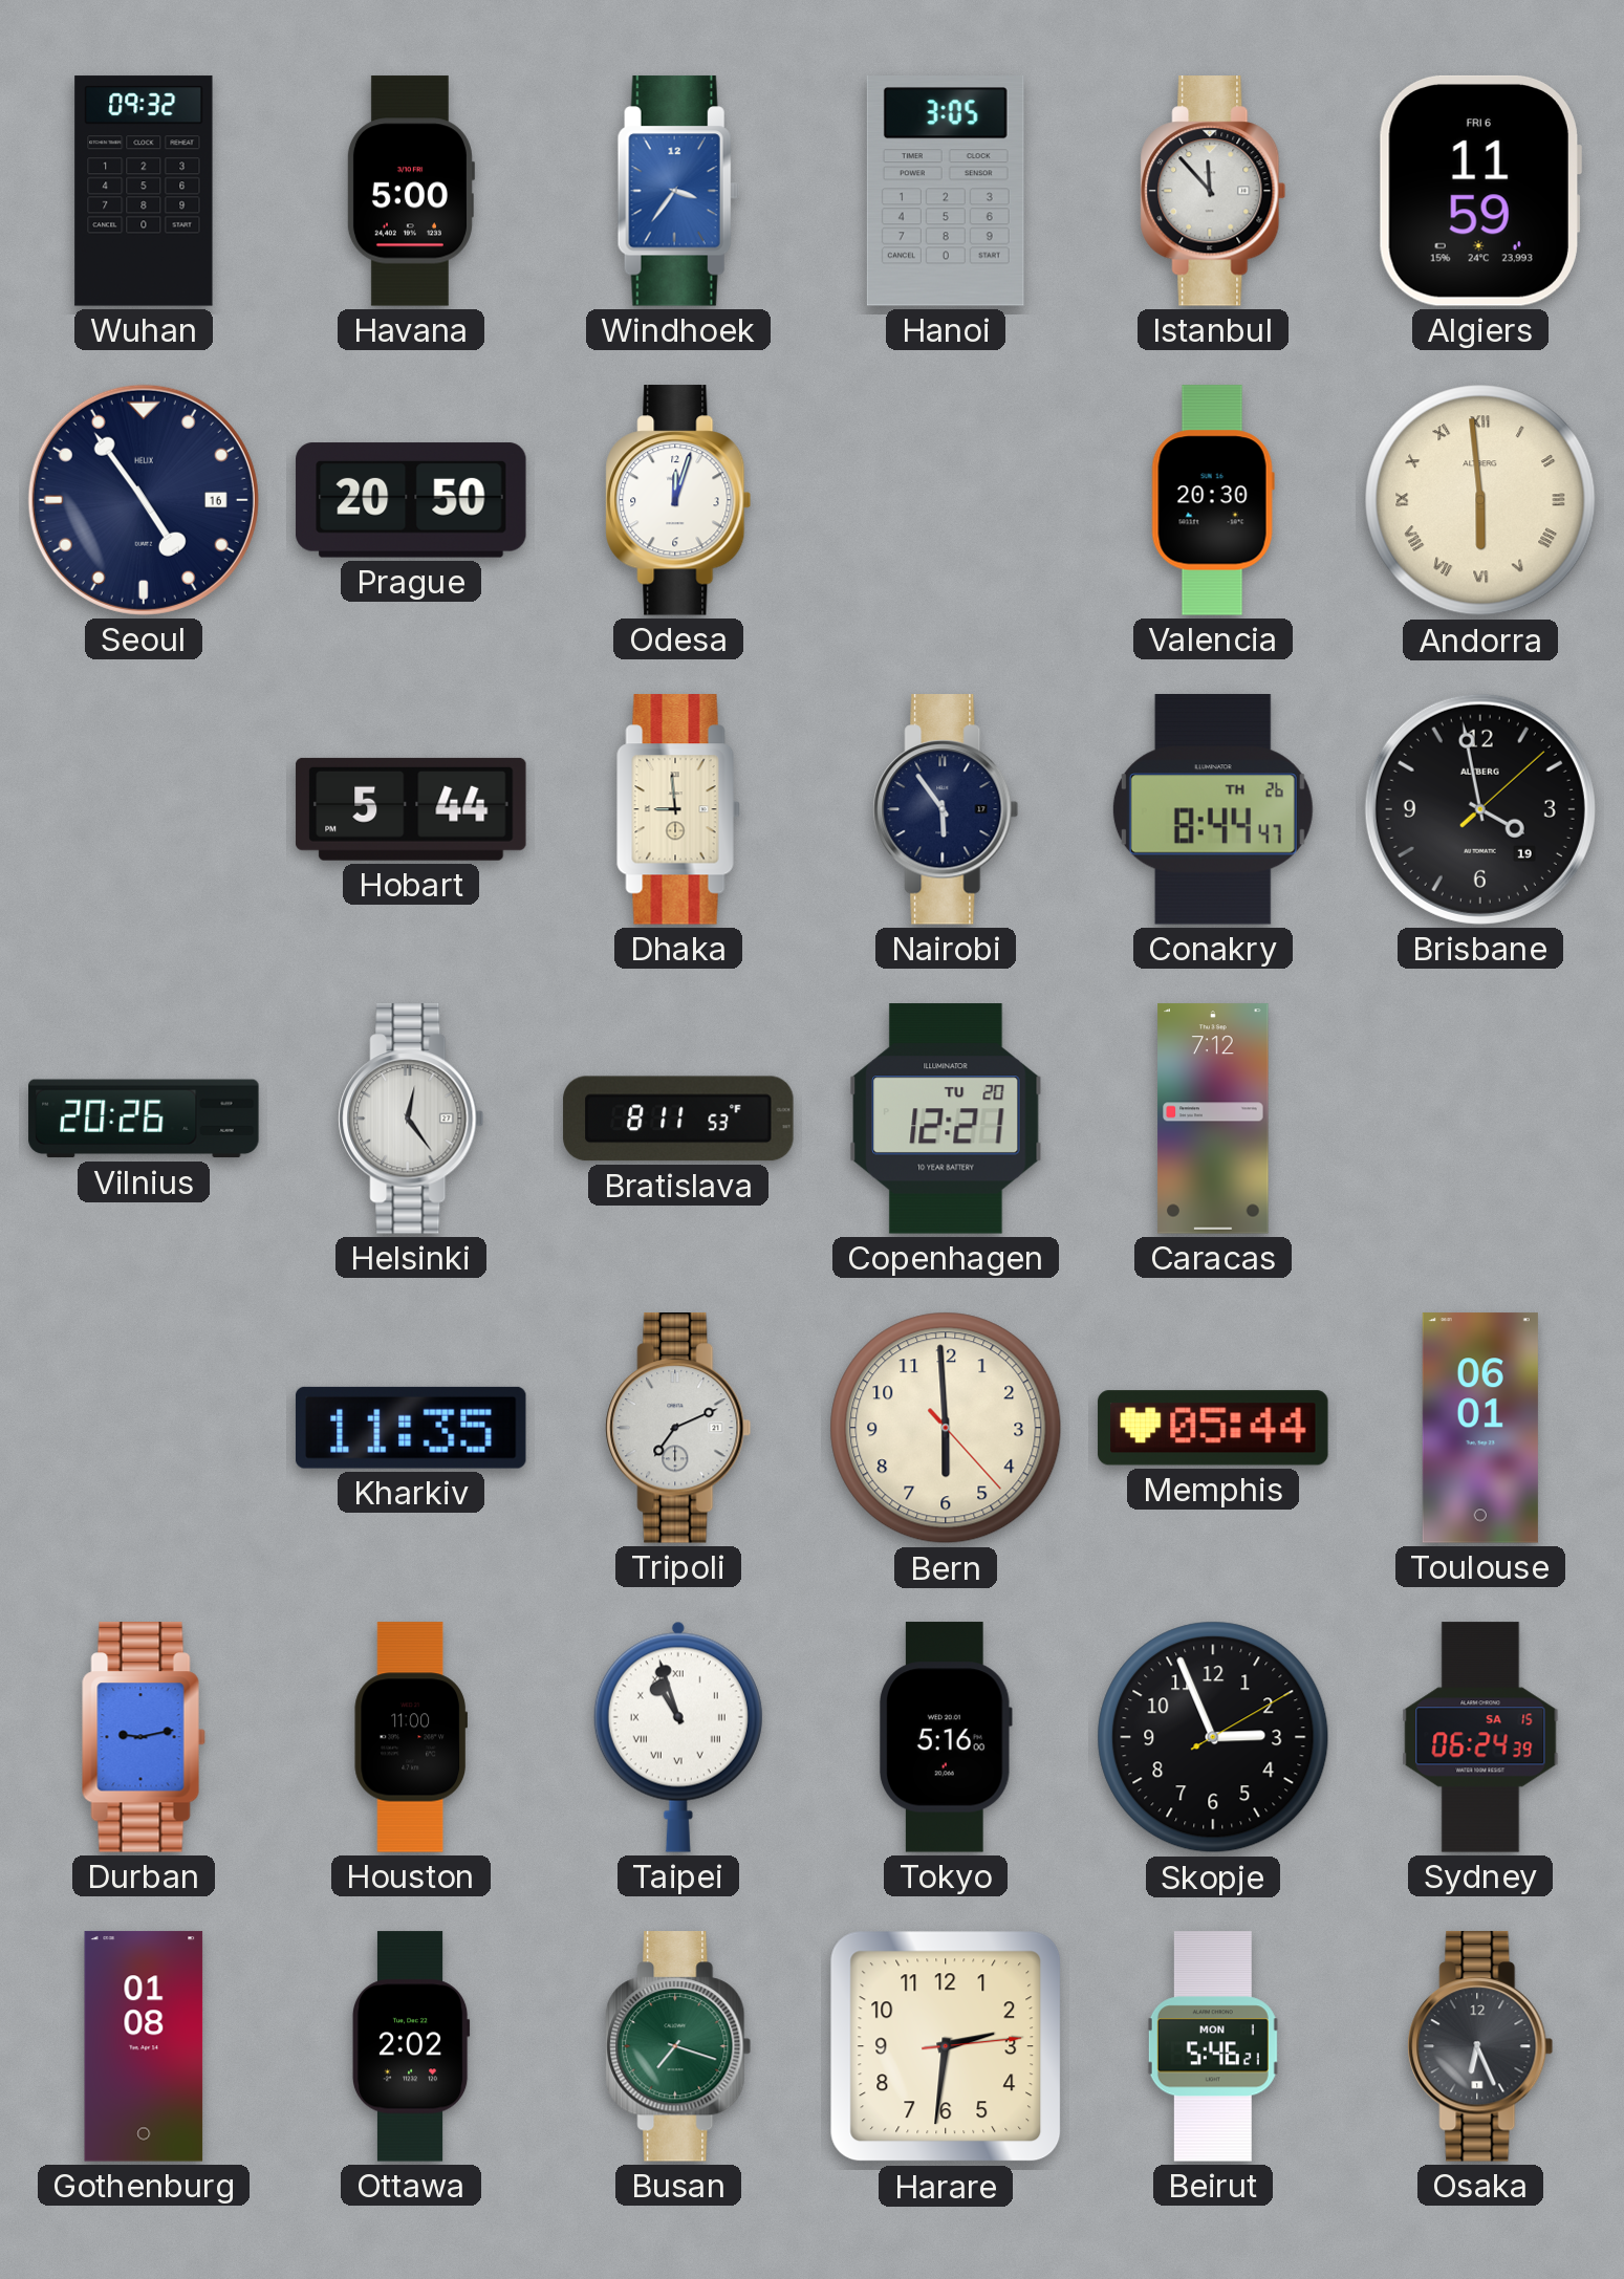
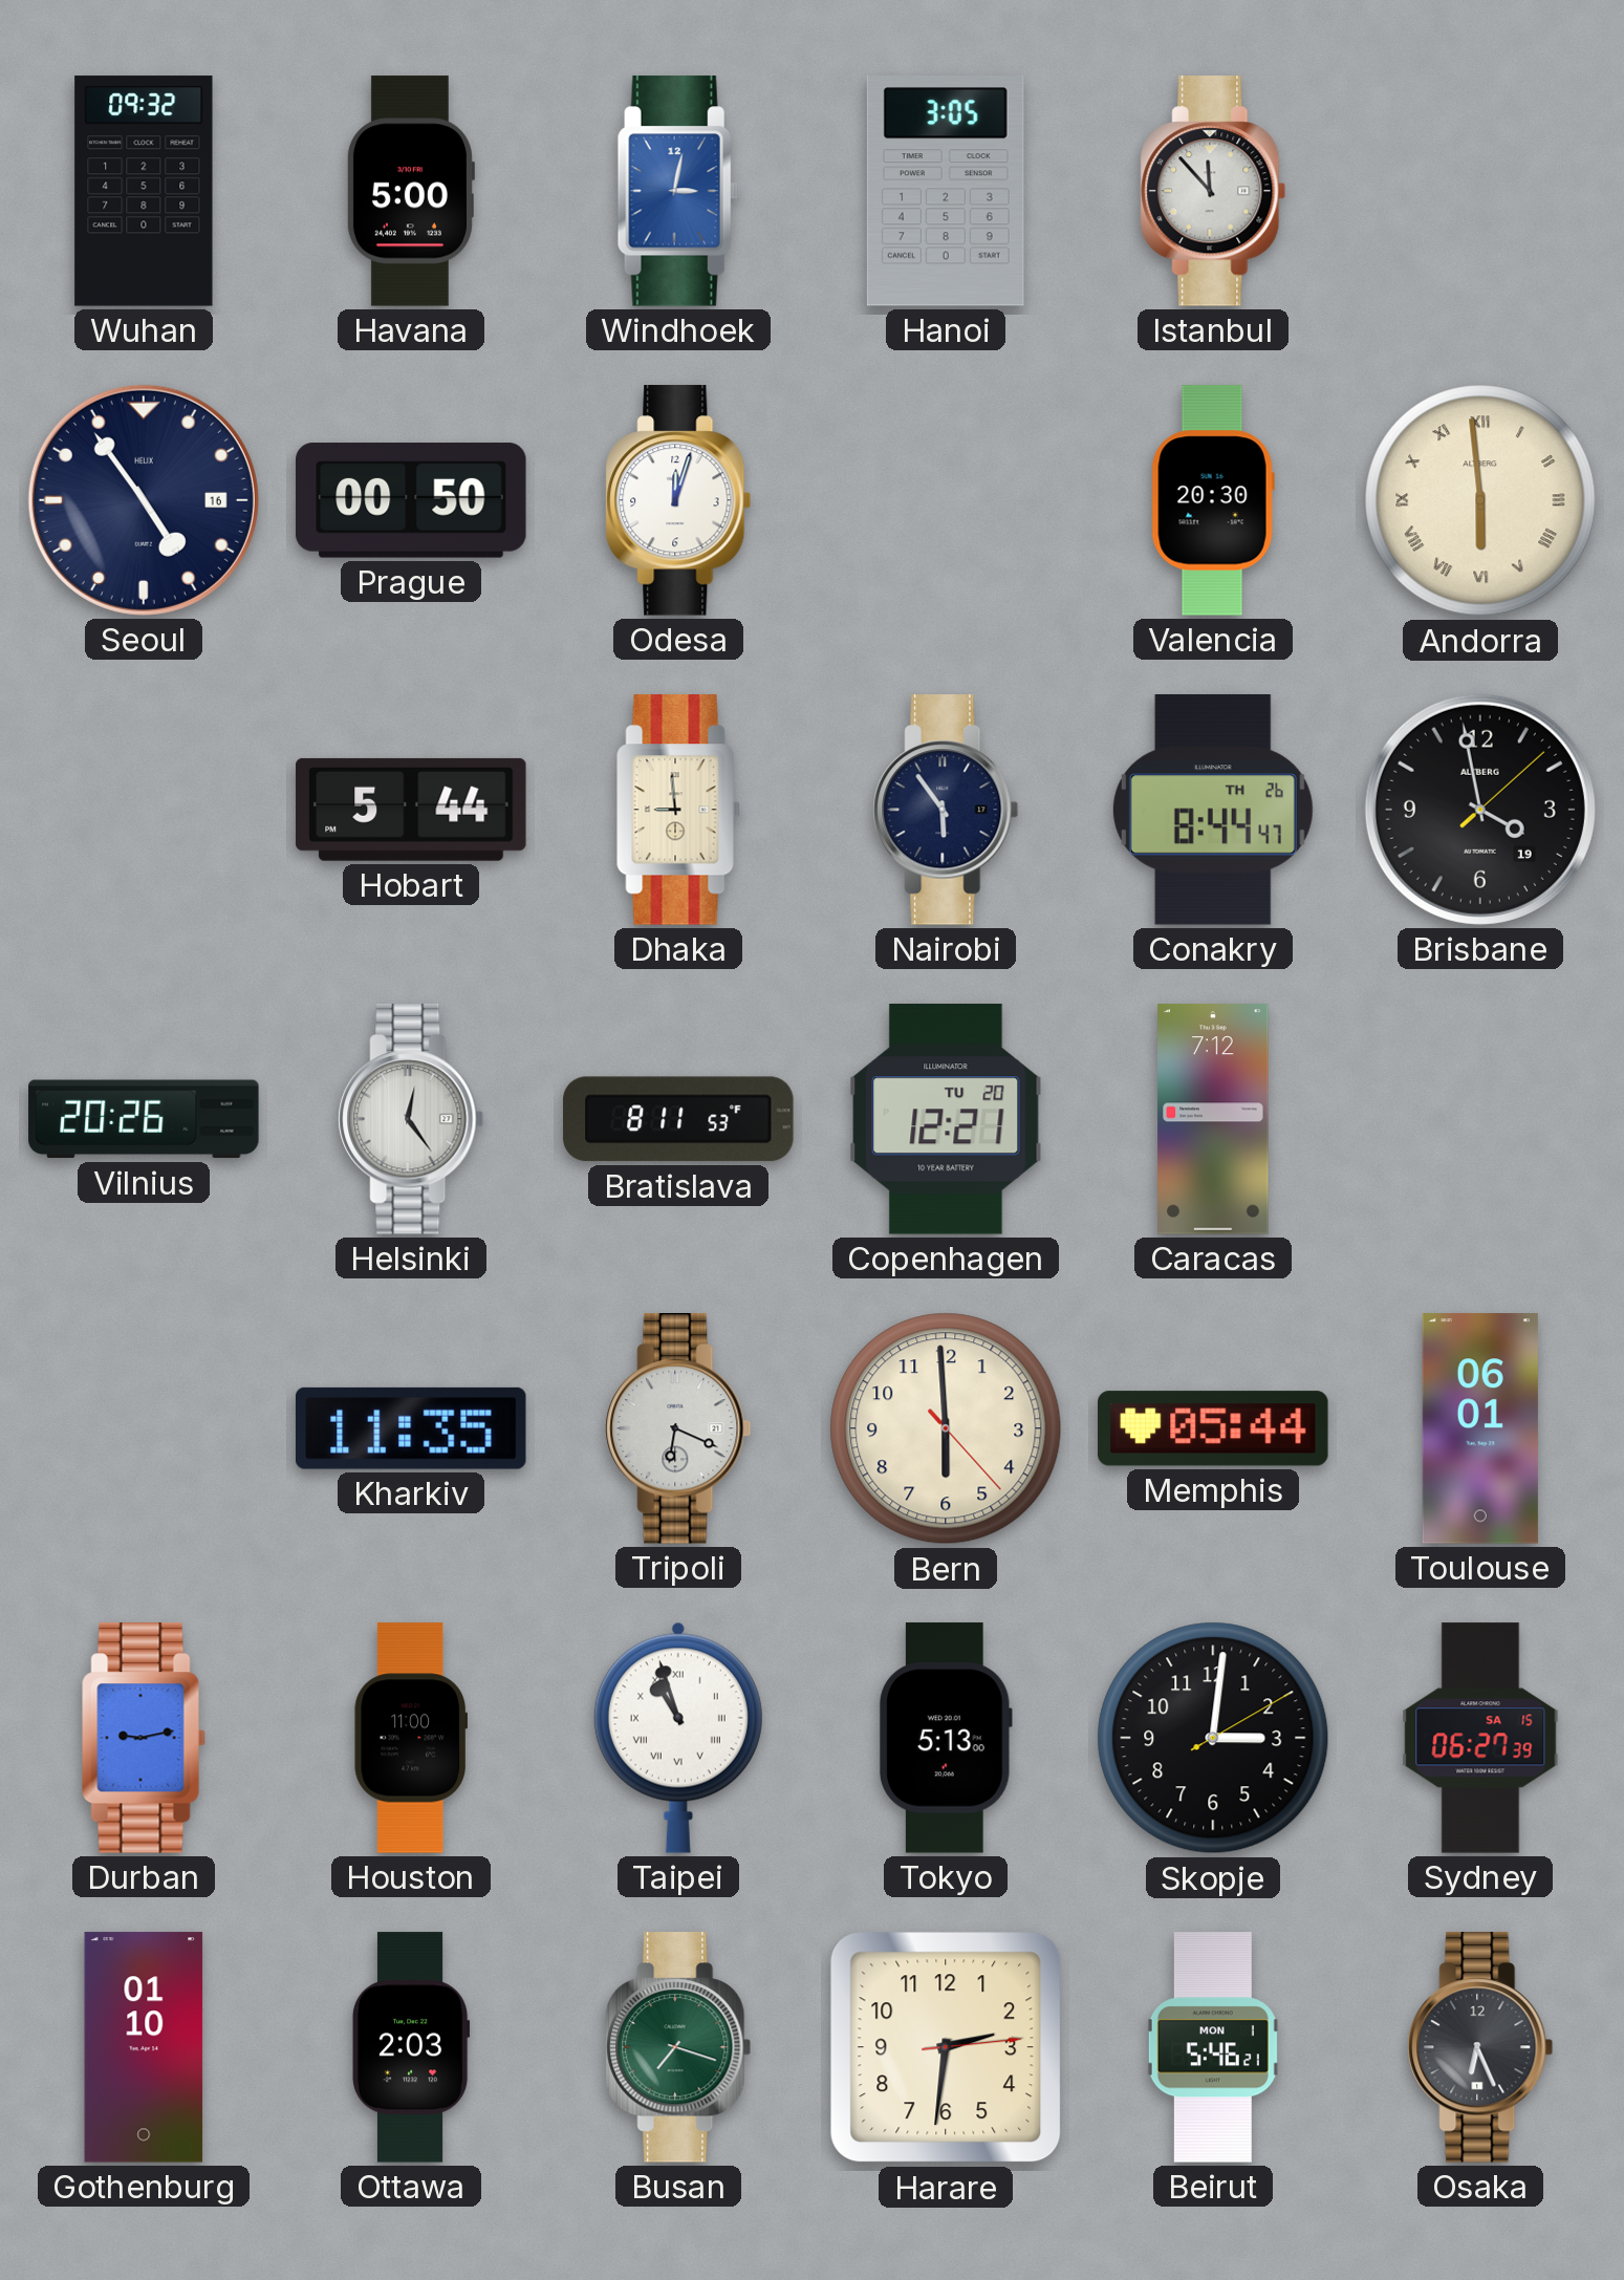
Windhoek: 3:36 -> 3:02 (678, 191)
Algiers: 11:59 -> none (1480, 191)
Prague: 20:50 -> 00:50 (411, 500)
Tripoli: 7:11 -> 6:19 (678, 1428)
Tokyo: 5:16 -> 5:13 (946, 1738)
Skopje: 2:56 -> 3:01 (1213, 1738)
Sydney: 06:24 -> 06:27 (1480, 1738)
Gothenburg: 01:08 -> 01:10 (144, 2047)
Ottawa: 2:02 -> 2:03 (411, 2047)
